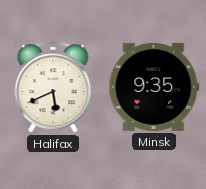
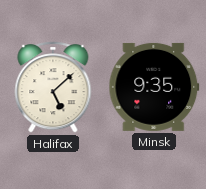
Halifax: 5:41 -> 5:08 (53, 87)
